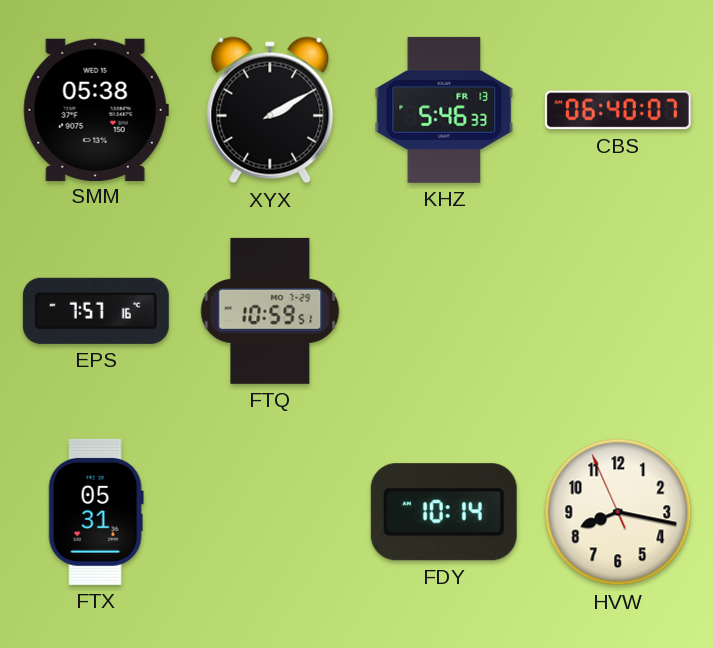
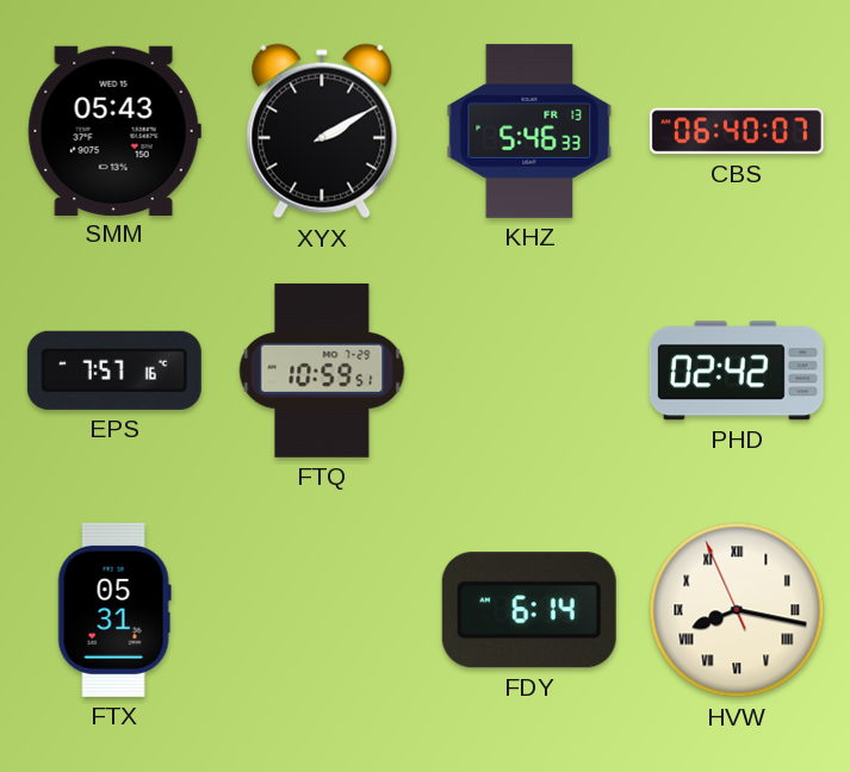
SMM: 05:38 -> 05:43 (114, 130)
PHD: none -> 02:42 (737, 371)
FDY: 10:14 -> 6:14 (529, 610)
HVW numerals: Arabic -> Roman (737, 610)
